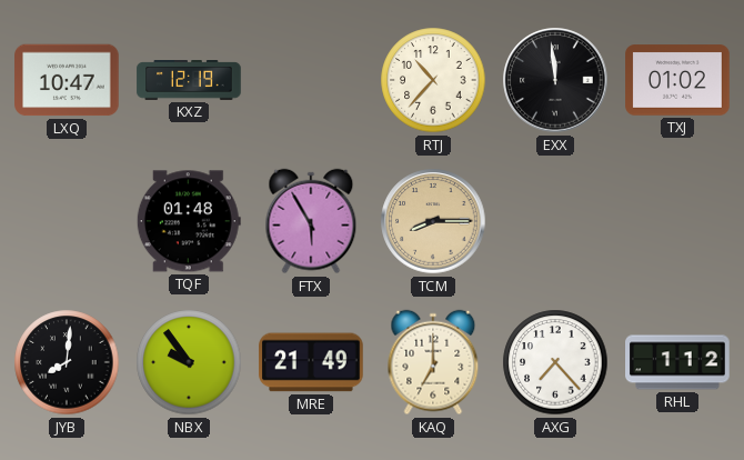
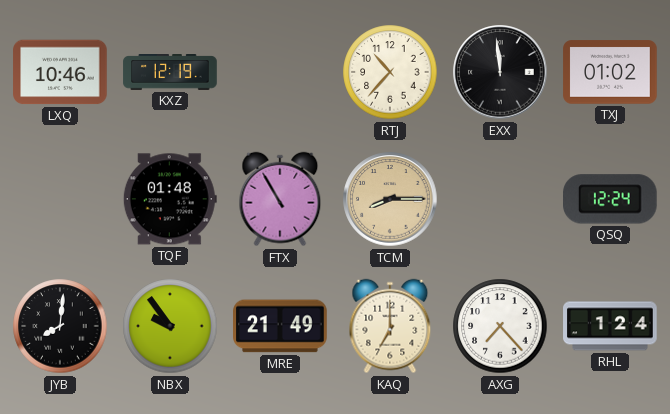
LXQ: 10:47 -> 10:46 (60, 72)
FTX: 5:55 -> 10:55 (280, 199)
QSQ: none -> 12:24 (611, 199)
RHL: 1:12 -> 1:24 (610, 326)
